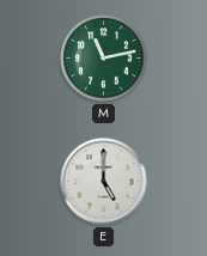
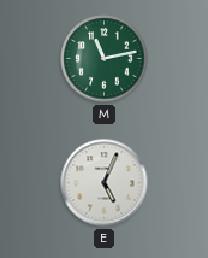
E: 5:00 -> 5:04 (105, 183)
